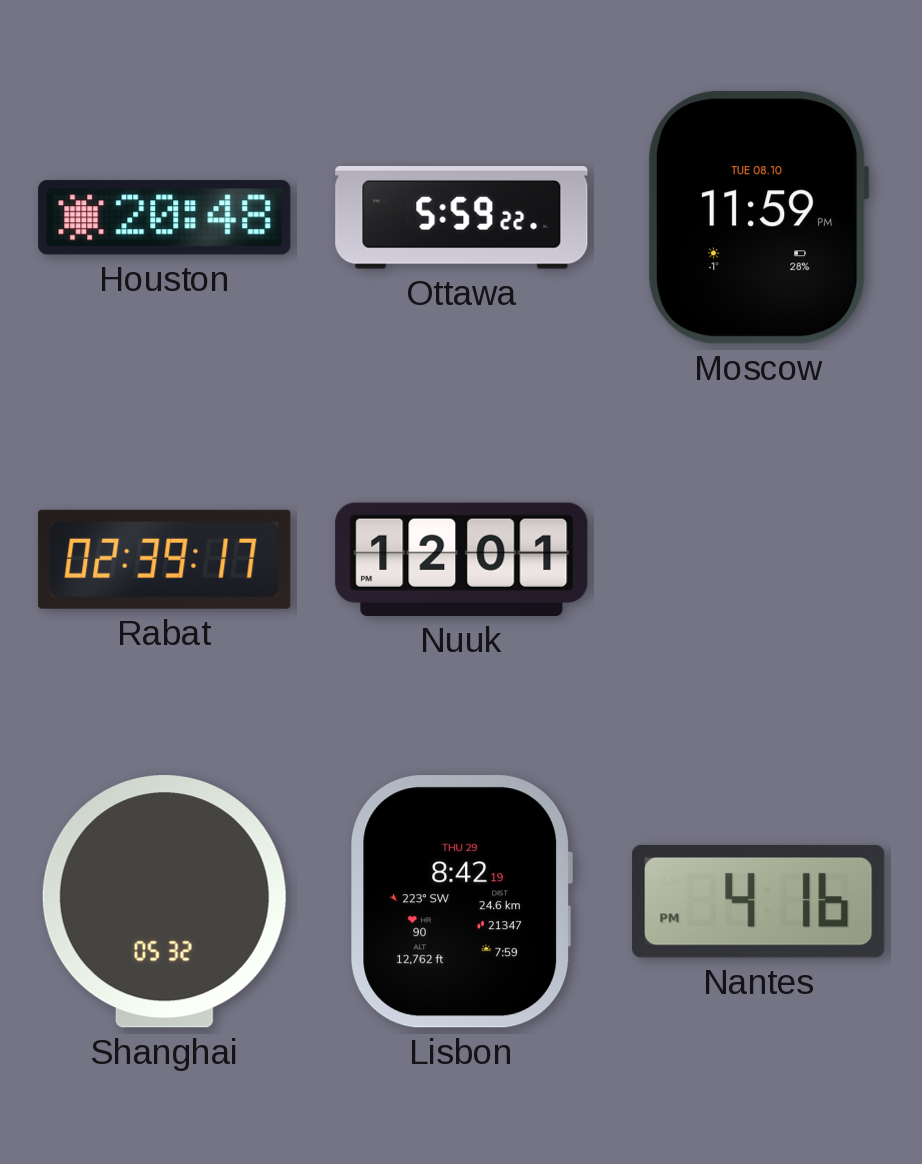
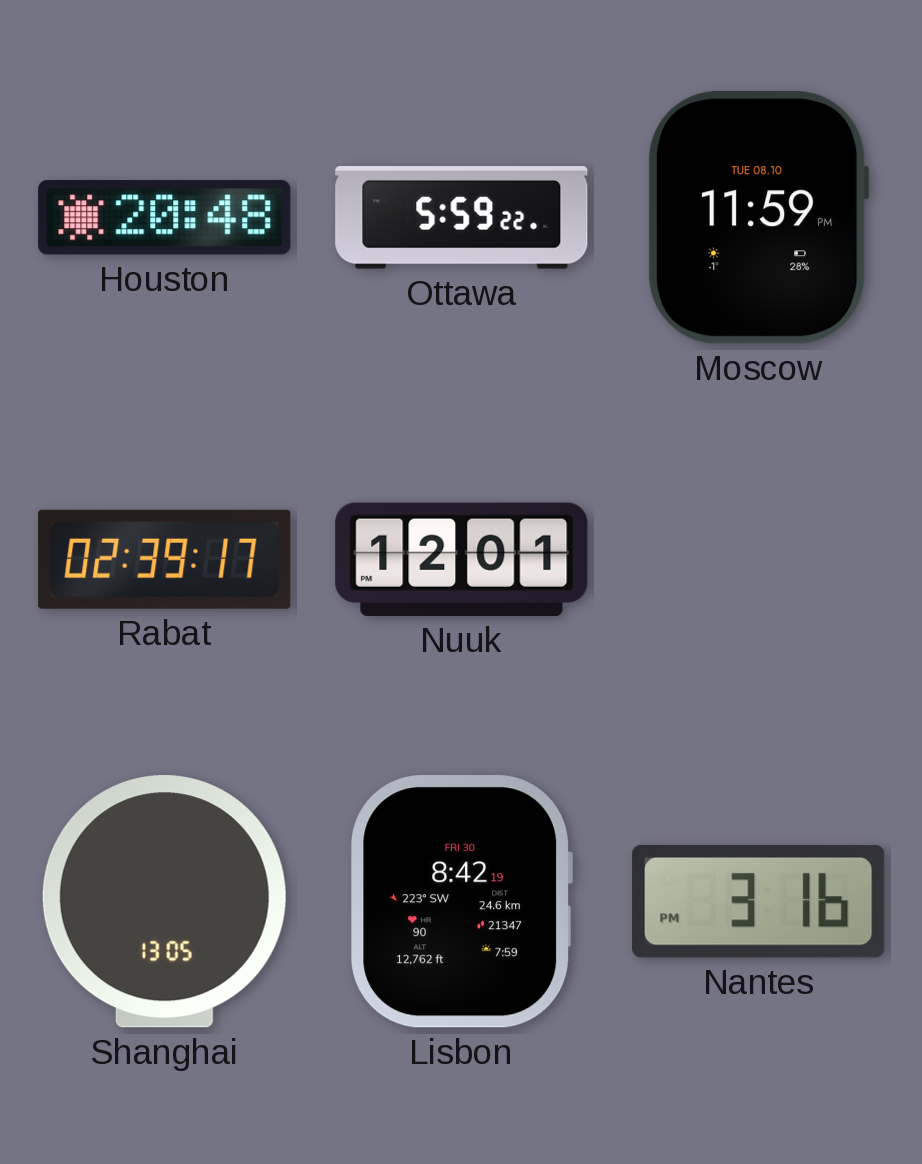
Shanghai: 05:32 -> 13:05 (164, 902)
Lisbon date: THU 29 -> FRI 30 (461, 902)
Nantes: 4:16 -> 3:16 (759, 901)
